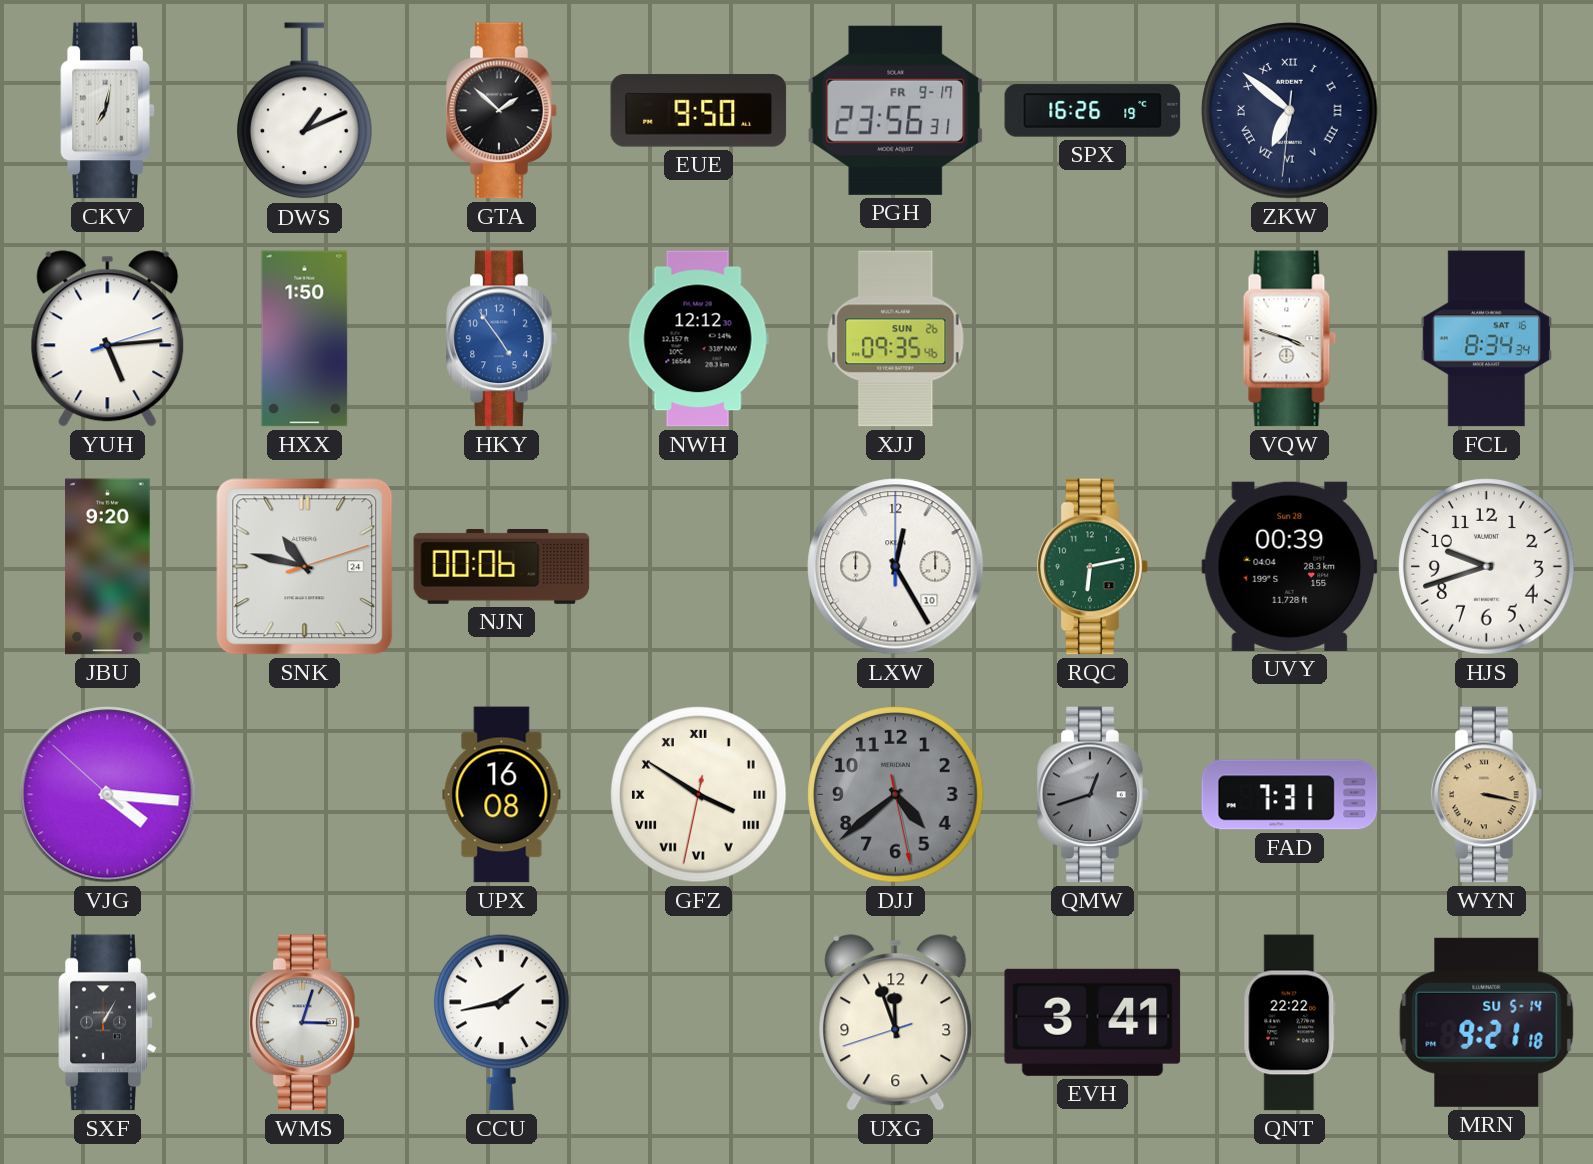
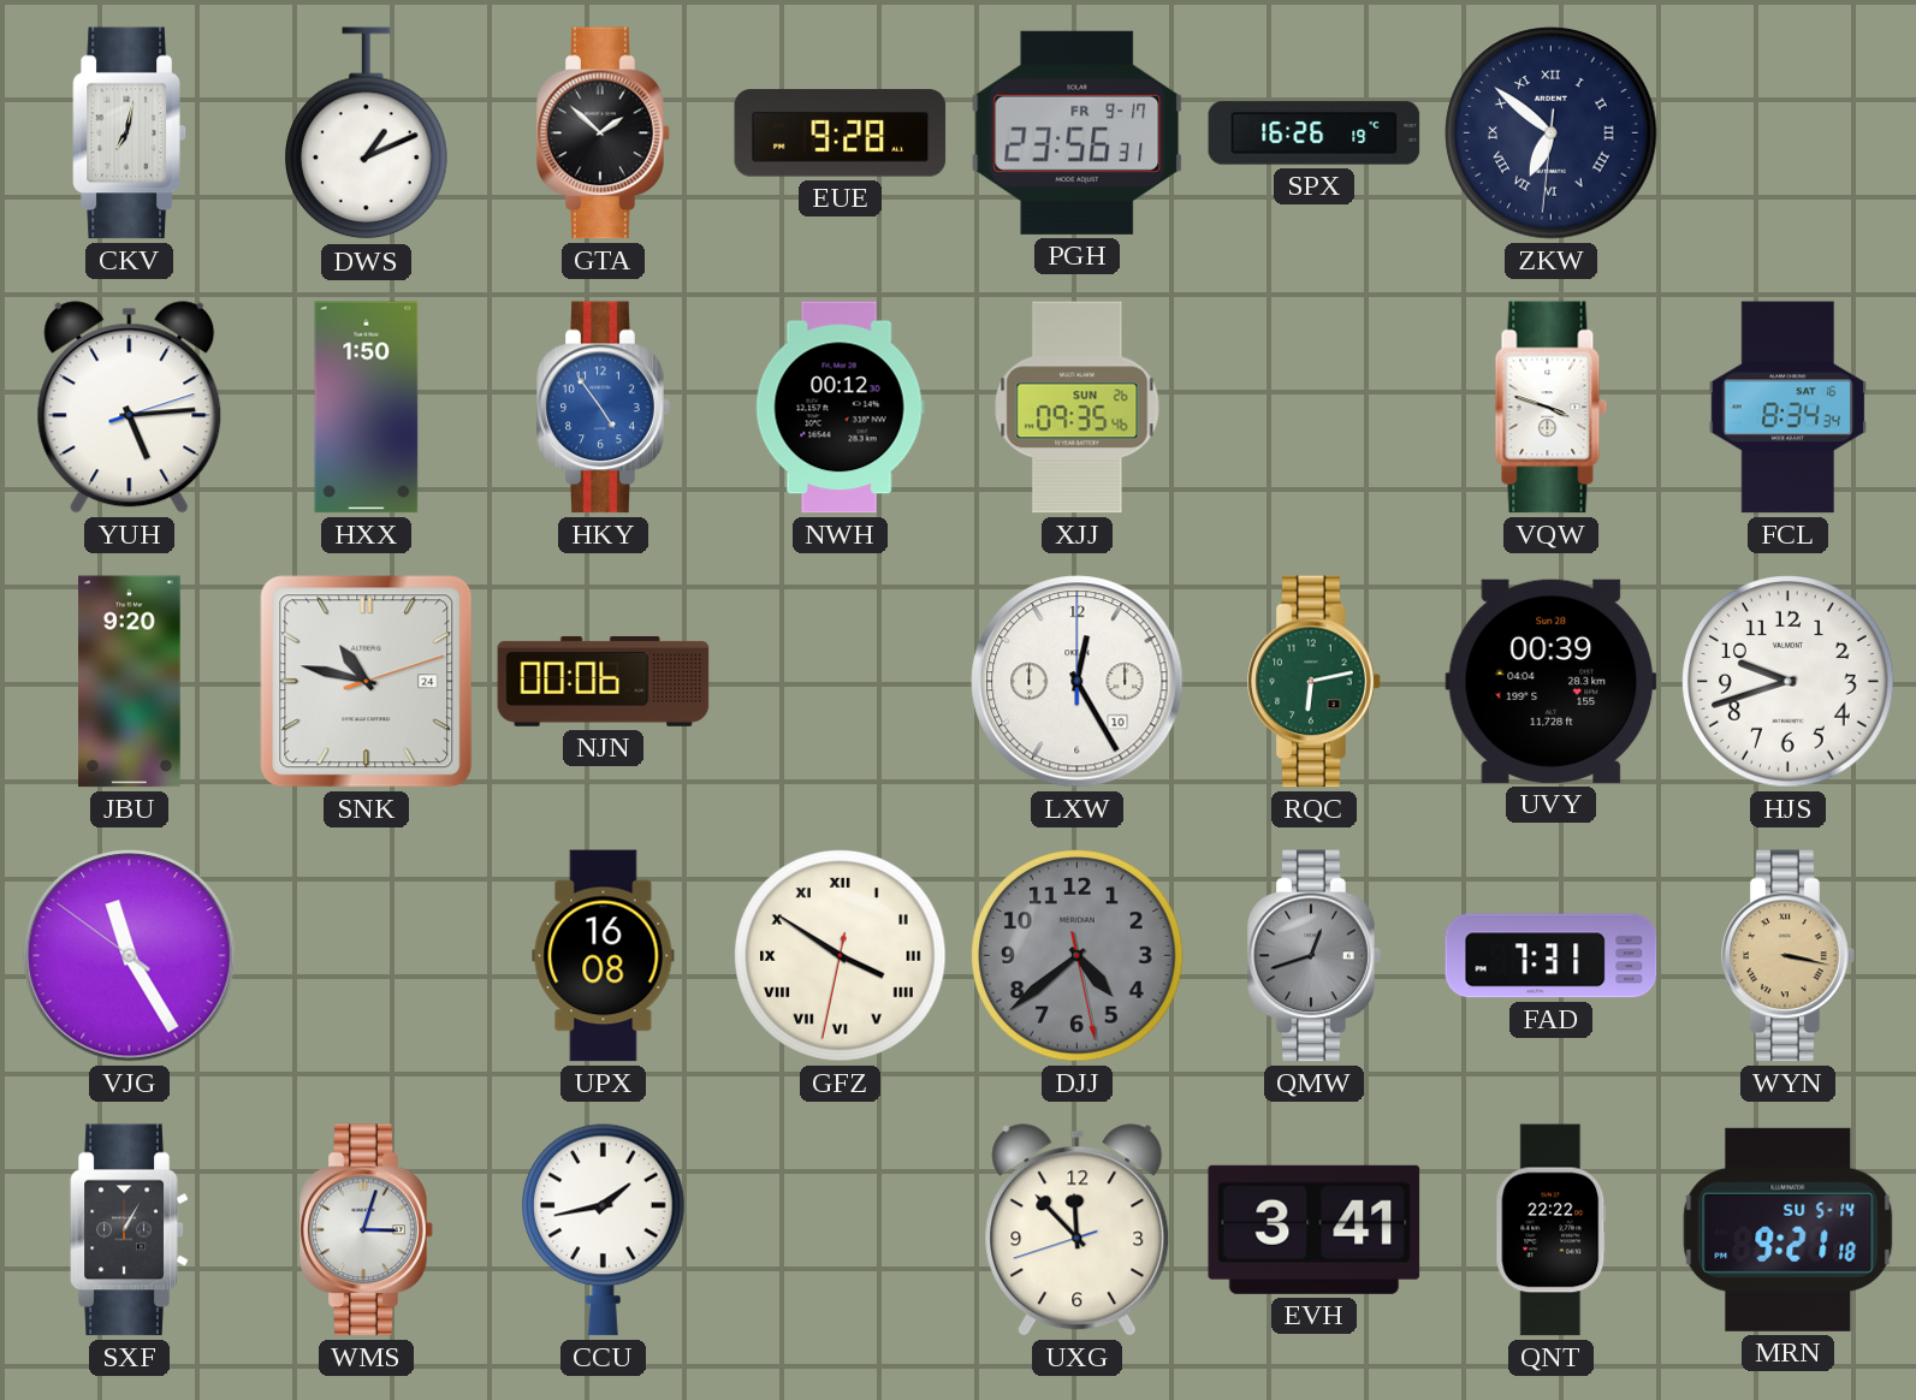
EUE: 9:50 -> 9:28 (841, 134)
NWH: 12:12 -> 00:12 (840, 408)
VJG: 4:15 -> 11:24 (130, 956)
UXG: 11:56 -> 11:52 (1078, 1230)
